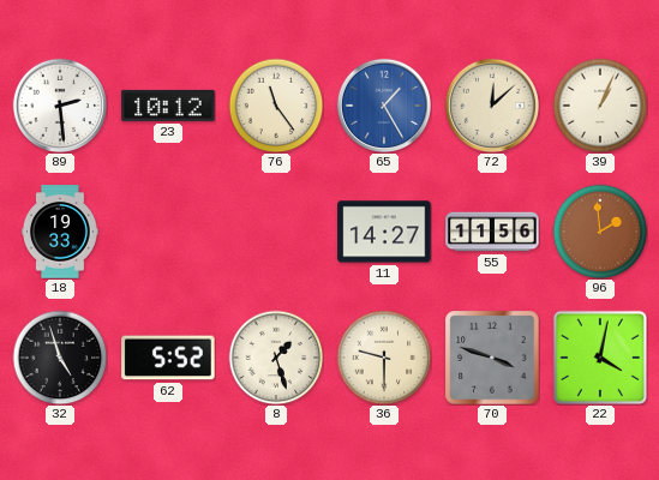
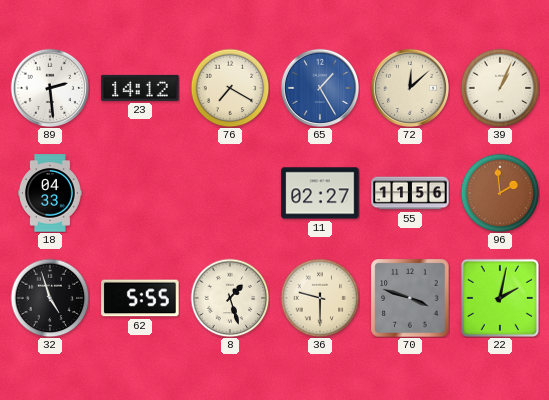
23: 10:12 -> 14:12 (140, 88)
76: 11:24 -> 7:20 (230, 88)
18: 19:33 -> 04:33 (50, 193)
11: 14:27 -> 02:27 (320, 193)
62: 5:52 -> 5:55 (140, 298)
22: 4:02 -> 2:02 (499, 297)
